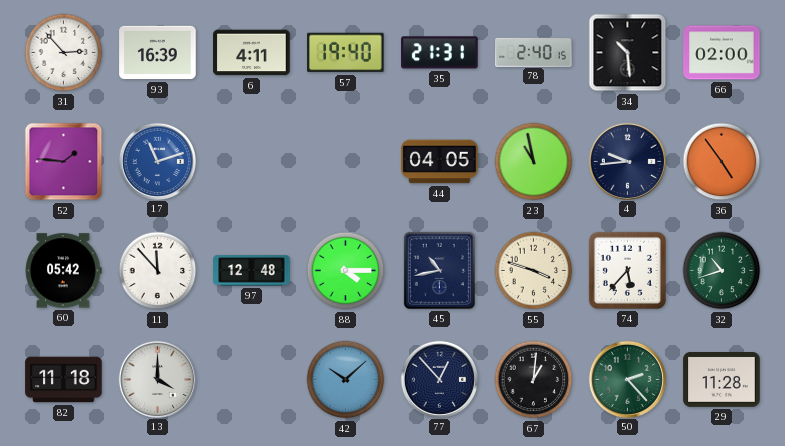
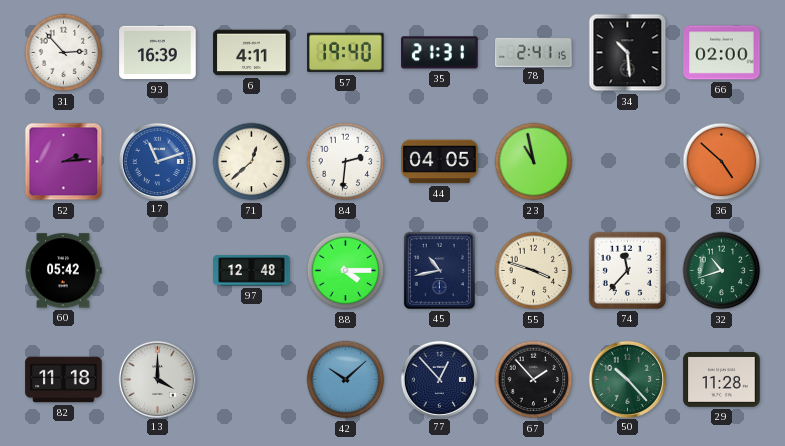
78: 2:40 -> 2:41 (534, 52)
52: 1:46 -> 2:14 (64, 162)
71: none -> 12:38 (252, 162)
84: none -> 2:31 (346, 162)
4: 9:44 -> none (627, 161)
36: 4:54 -> 4:52 (722, 162)
11: 11:53 -> none (158, 271)
74: 5:37 -> 11:37 (627, 270)
67: 1:01 -> 1:53 (534, 380)
50: 2:23 -> 10:23 (627, 379)
